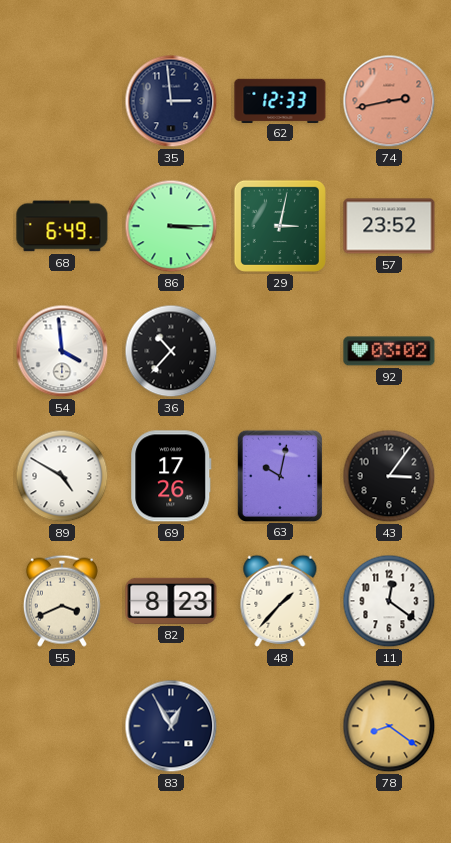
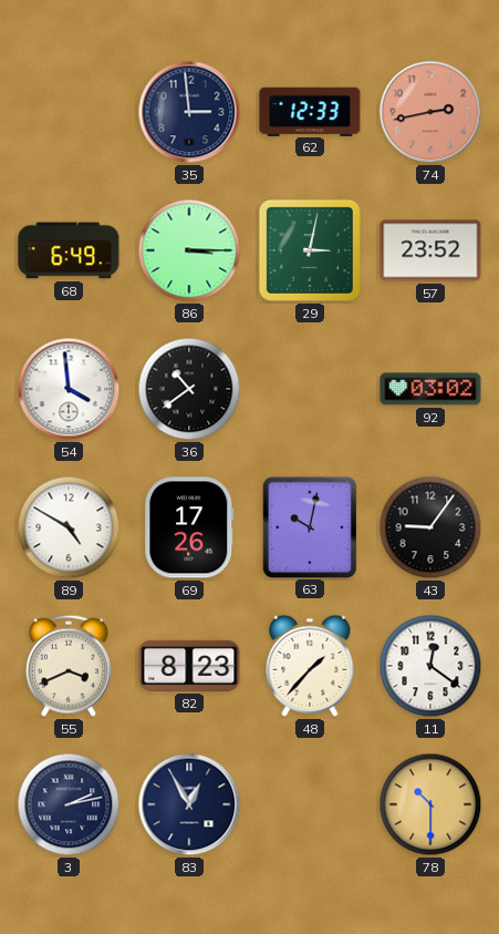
36: 10:37 -> 10:39 (189, 389)
43: 3:06 -> 9:06 (430, 527)
3: none -> 2:13 (69, 804)
78: 8:21 -> 10:30 (430, 804)
